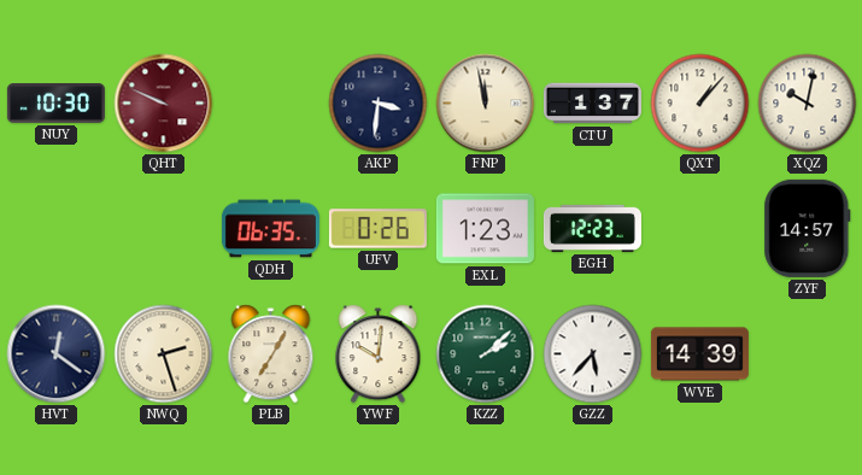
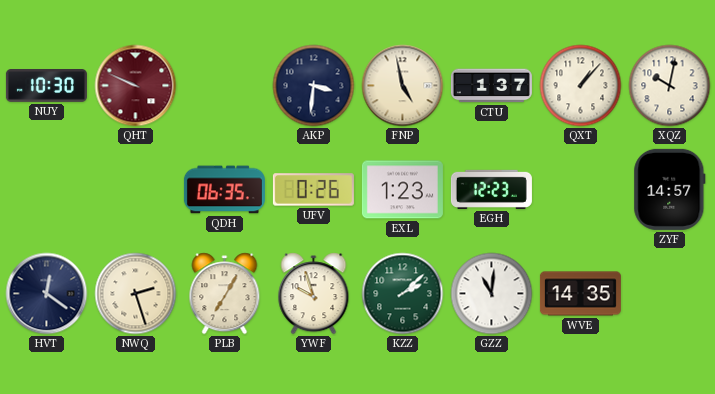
FNP: 11:58 -> 4:58 (403, 86)
YWF: 10:01 -> 9:57 (314, 294)
GZZ: 5:37 -> 11:01 (492, 294)
WVE: 14:39 -> 14:35 (580, 294)
